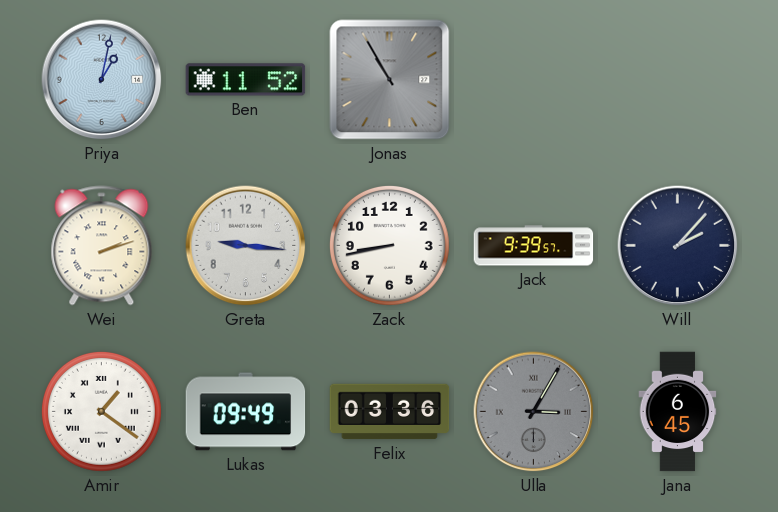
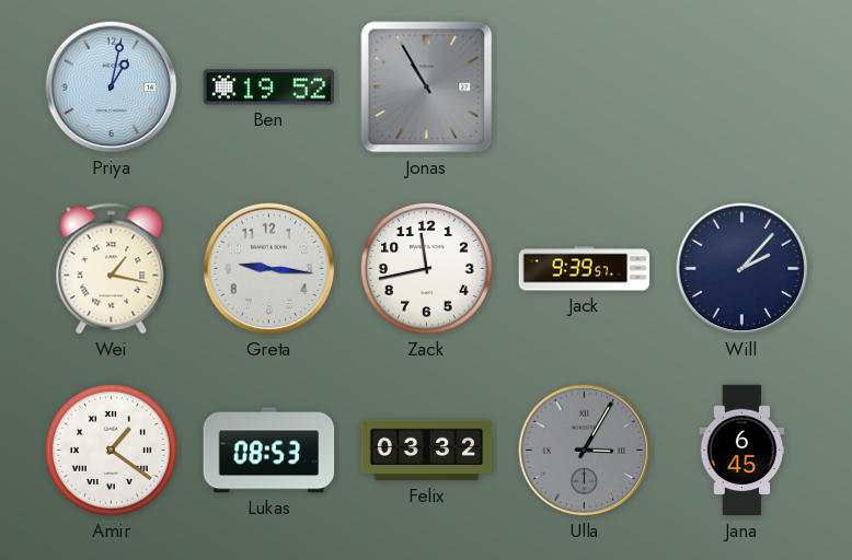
Ben: 11:52 -> 19:52 (269, 87)
Wei: 2:12 -> 1:17 (112, 269)
Zack: 8:43 -> 11:43 (426, 268)
Lukas: 09:49 -> 08:53 (269, 451)
Felix: 03:36 -> 03:32 (427, 451)
